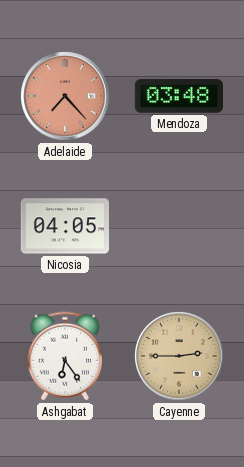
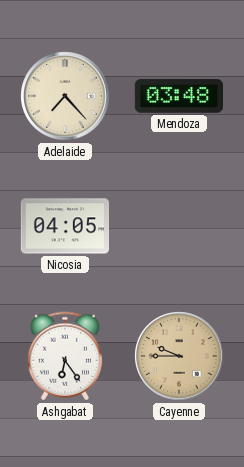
Adelaide dial: salmon -> cream (65, 96)
Cayenne: 2:45 -> 9:45 (179, 356)
